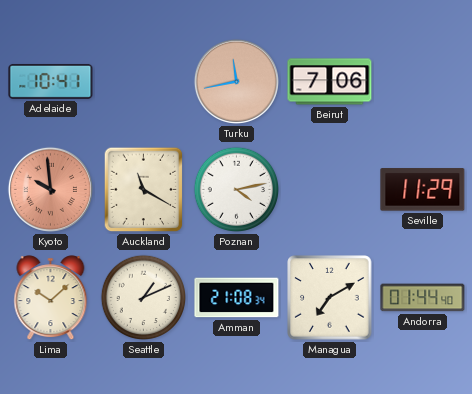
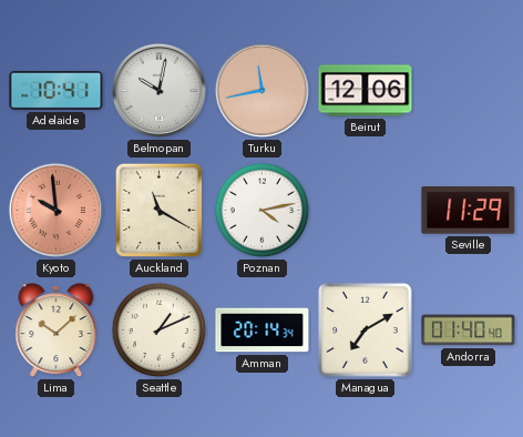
Belmopan: none -> 10:02 (158, 90)
Beirut: 7:06 -> 12:06 (366, 91)
Amman: 21:08 -> 20:14 (263, 331)
Andorra: 01:44 -> 01:40 (469, 331)
